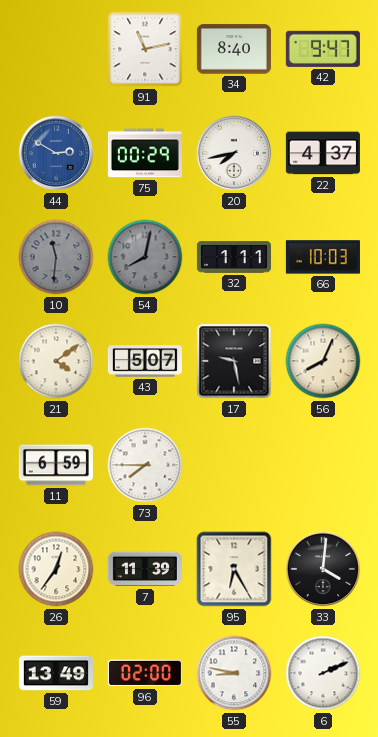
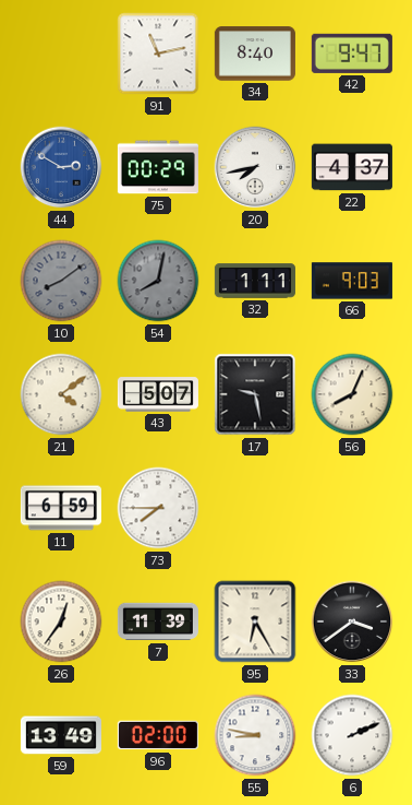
10: 11:31 -> 8:09 (61, 281)
66: 10:03 -> 9:03 (352, 281)
33: 4:01 -> 3:39 (352, 621)
